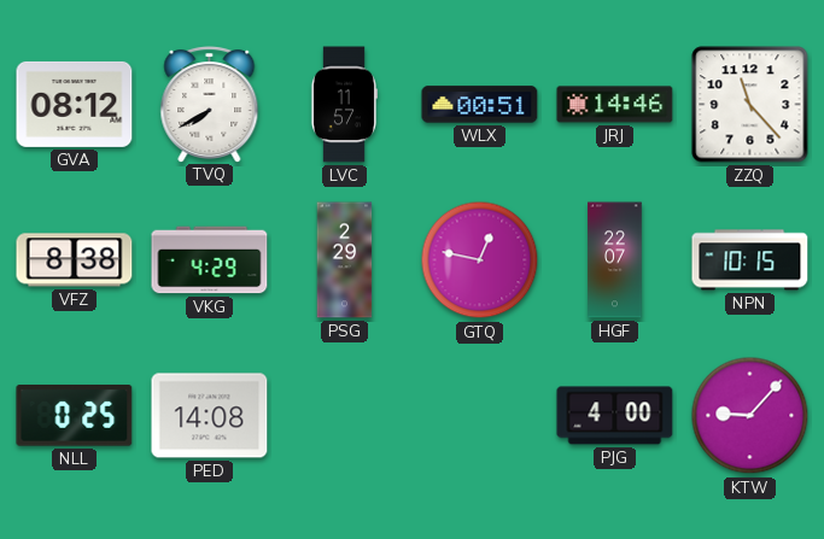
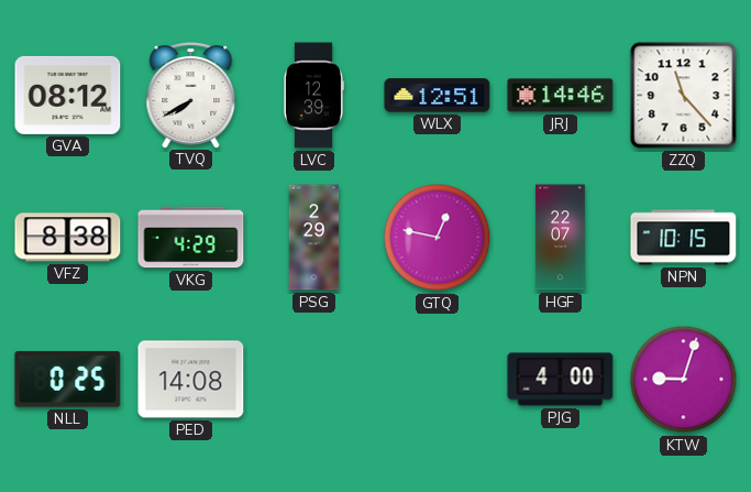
LVC: 11:57 -> 12:39 (313, 96)
WLX: 00:51 -> 12:51 (438, 96)
KTW: 9:07 -> 9:03 (684, 380)
